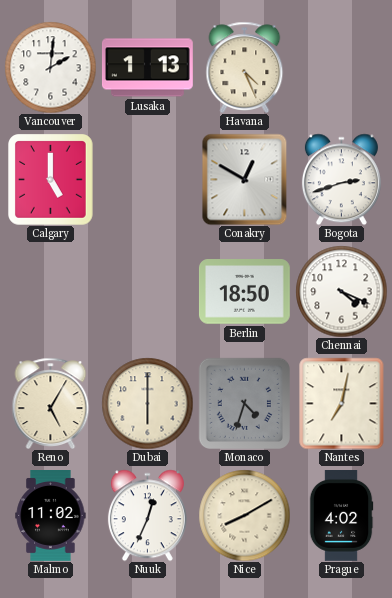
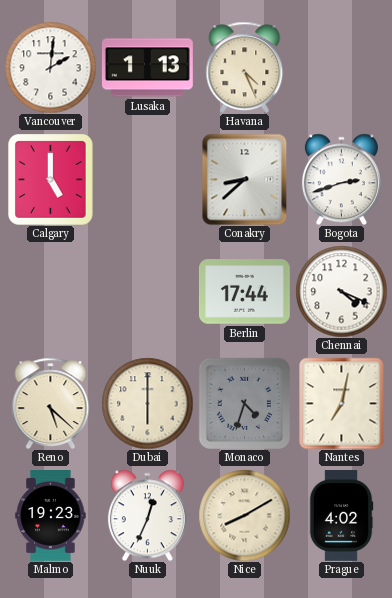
Conakry: 12:50 -> 8:38 (245, 179)
Berlin: 18:50 -> 17:44 (244, 292)
Reno: 5:05 -> 5:22 (51, 403)
Malmo: 11:02 -> 19:23 (51, 516)
